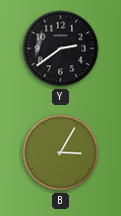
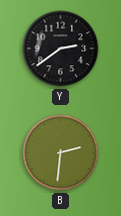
B: 3:05 -> 2:31 (61, 153)
